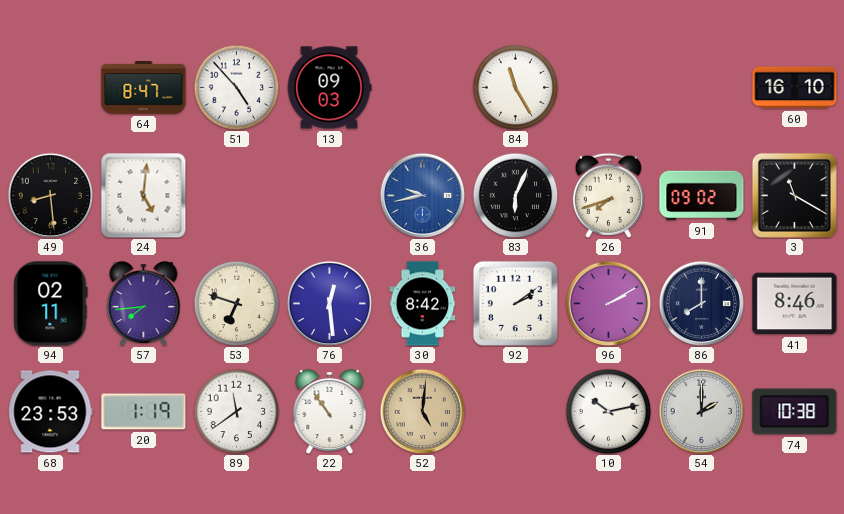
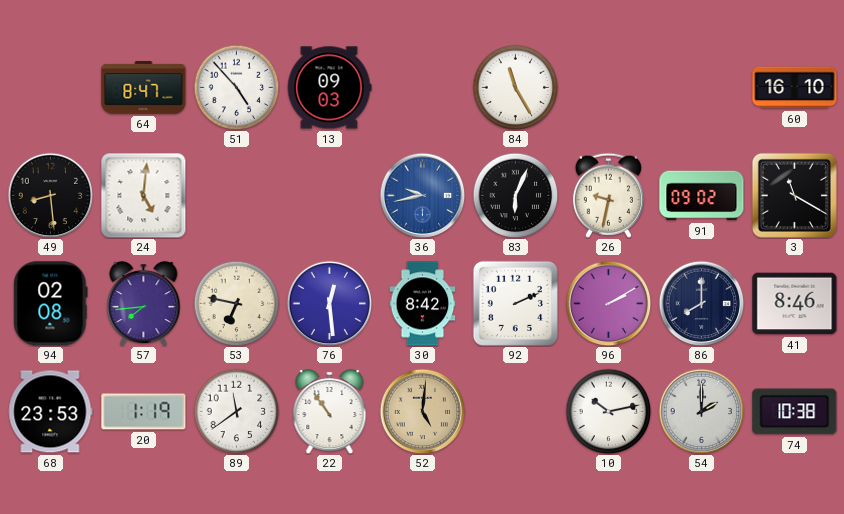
26: 7:42 -> 9:32 (608, 195)
94: 02:11 -> 02:08 (51, 304)
53: 6:48 -> 6:47 (236, 303)
92: 2:09 -> 2:11 (515, 303)
